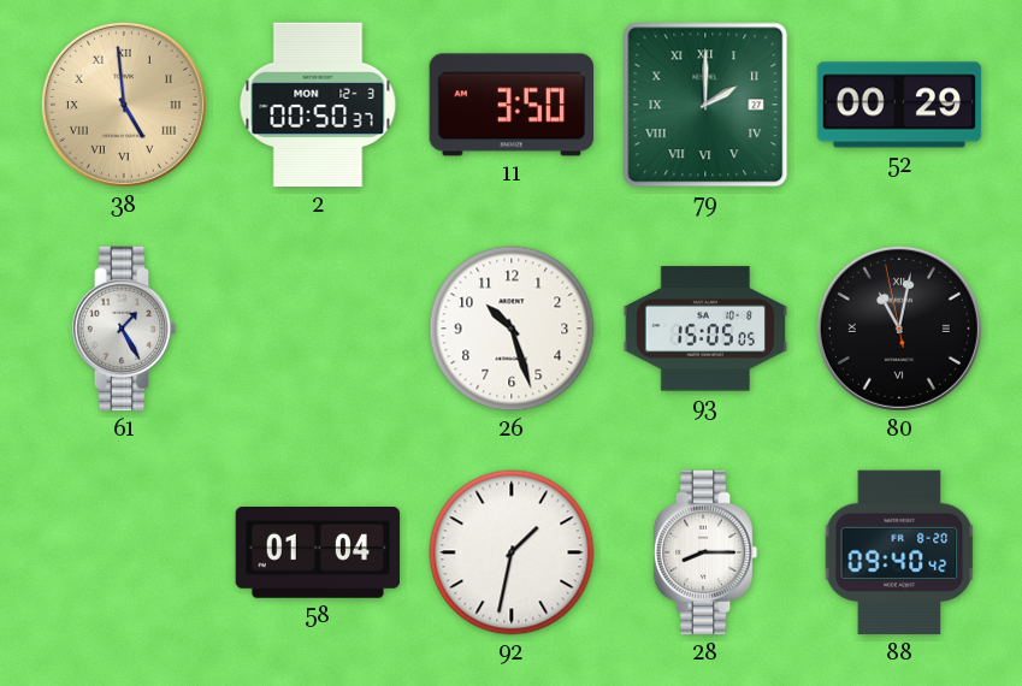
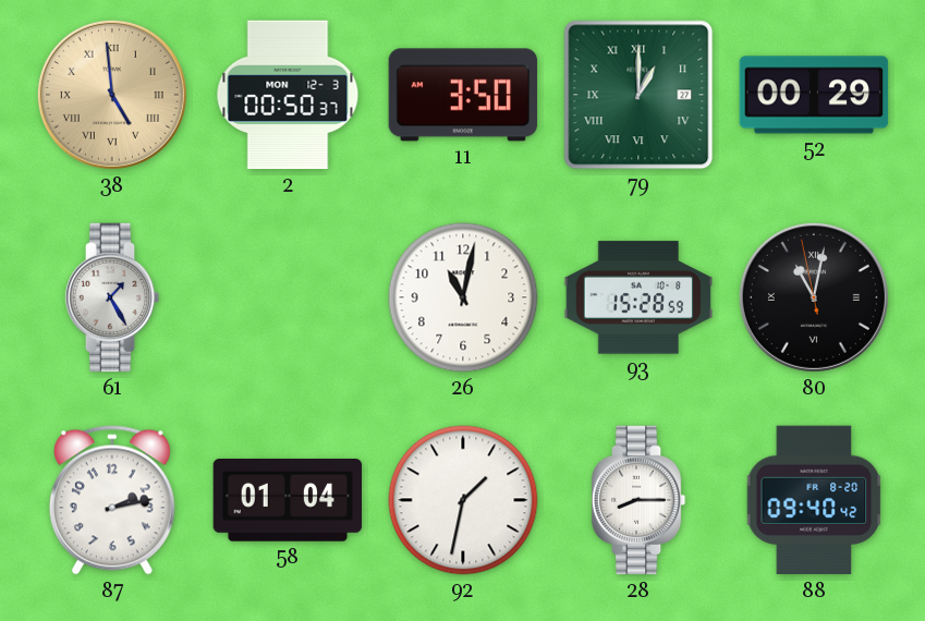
79: 2:00 -> 1:00 (638, 95)
26: 10:27 -> 11:02 (463, 297)
93: 15:05 -> 15:28 (638, 297)
87: none -> 2:13 (112, 500)
